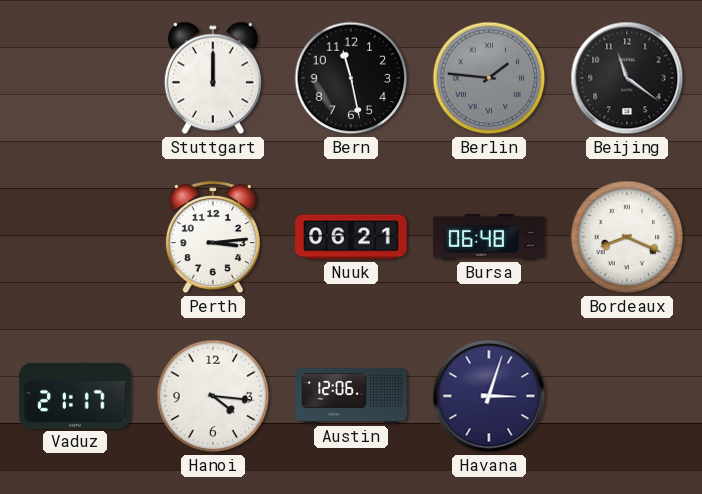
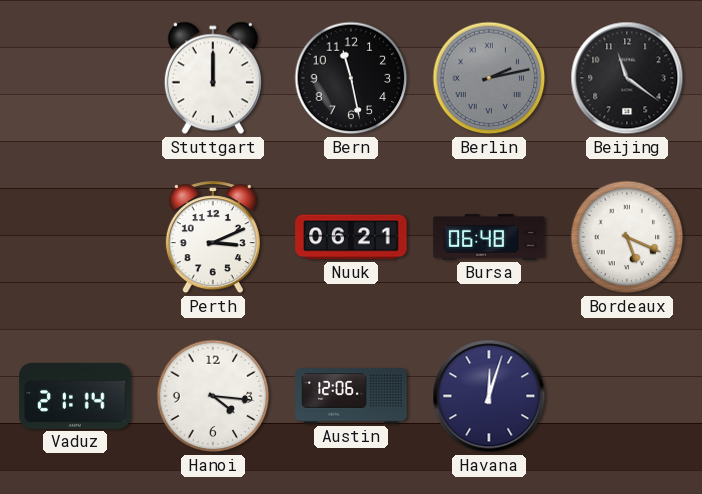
Berlin: 1:46 -> 2:13 (489, 78)
Perth: 3:14 -> 3:11 (213, 238)
Bordeaux: 8:19 -> 5:19 (627, 237)
Vaduz: 21:17 -> 21:14 (75, 396)
Havana: 3:03 -> 12:03 (489, 396)
